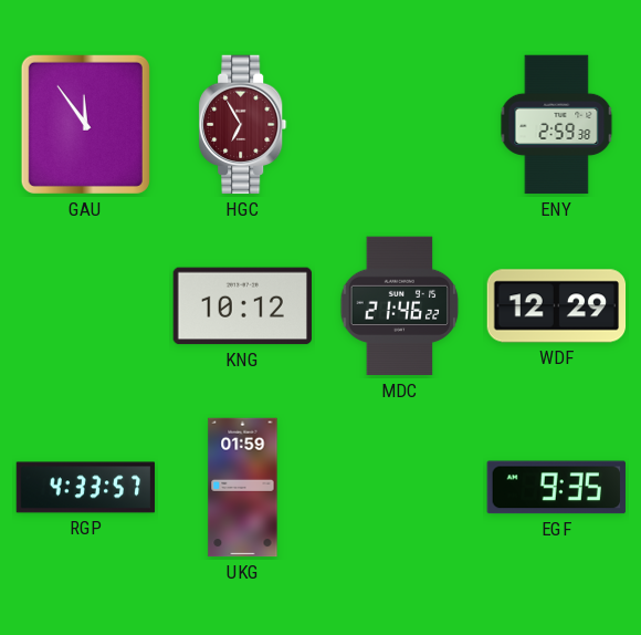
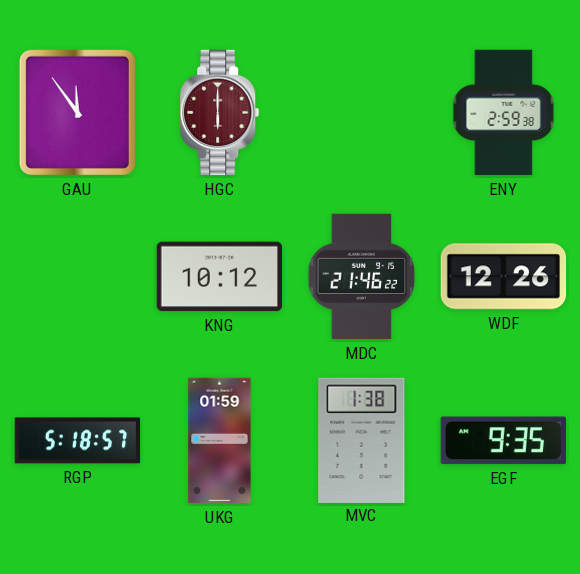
HGC: 6:55 -> 6:00 (220, 113)
WDF: 12:29 -> 12:26 (504, 277)
RGP: 4:33 -> 5:18 (78, 441)
MVC: none -> 1:38 (362, 440)
